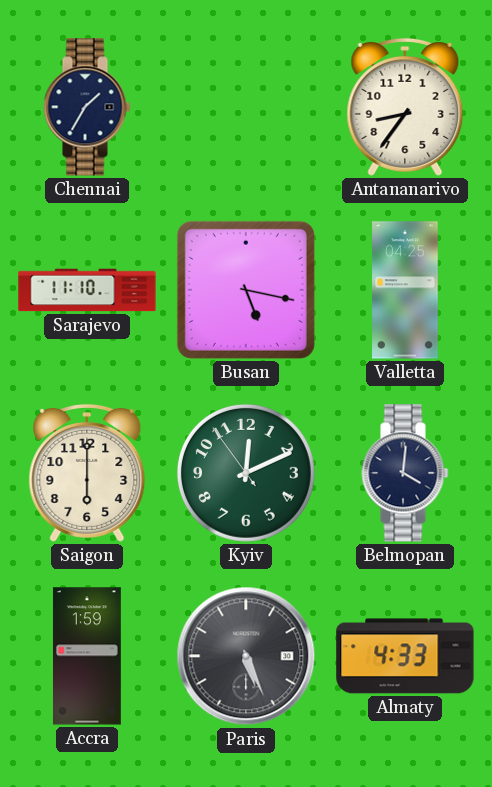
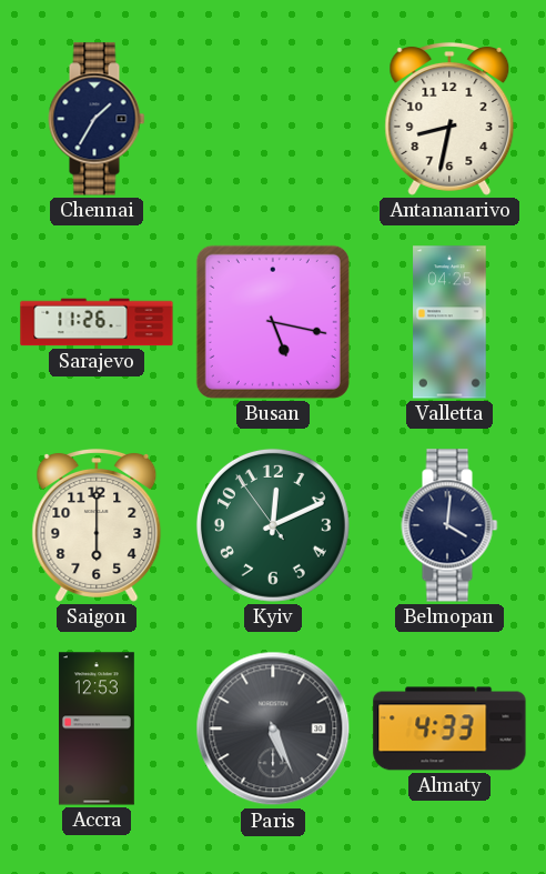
Antananarivo: 8:36 -> 8:32 (449, 119)
Sarajevo: 11:10 -> 11:26 (97, 322)
Accra: 1:59 -> 12:53 (97, 729)
